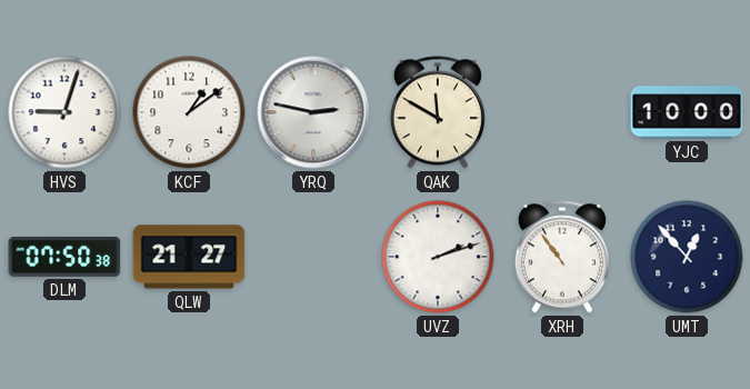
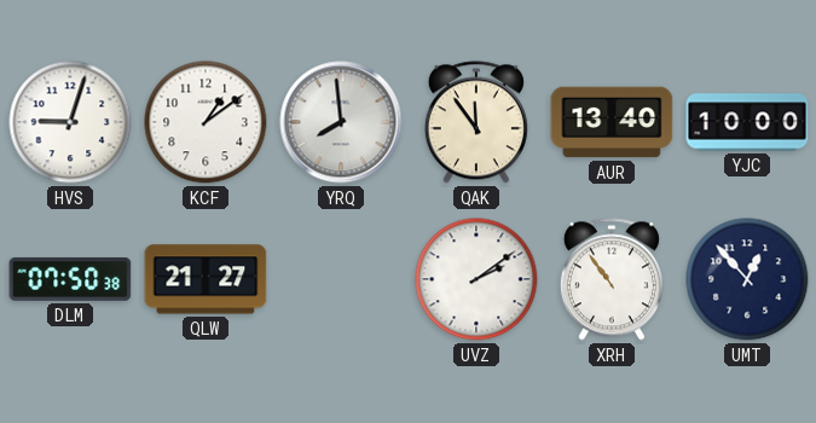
YRQ: 2:47 -> 7:59 (341, 122)
QAK: 11:50 -> 11:54 (476, 122)
AUR: none -> 13:40 (612, 122)
UVZ: 2:12 -> 2:09 (476, 279)
